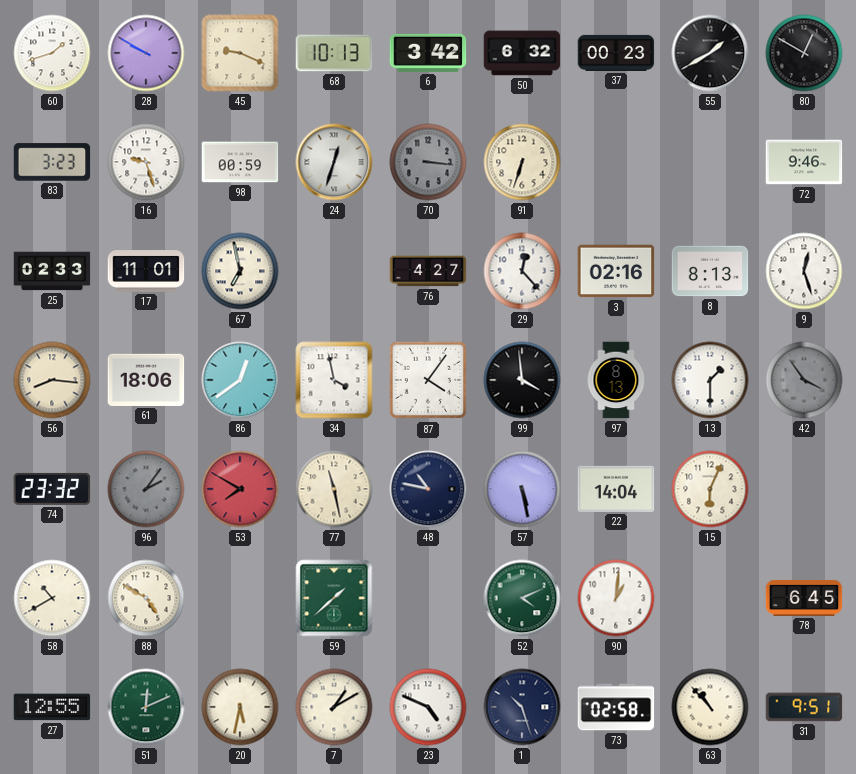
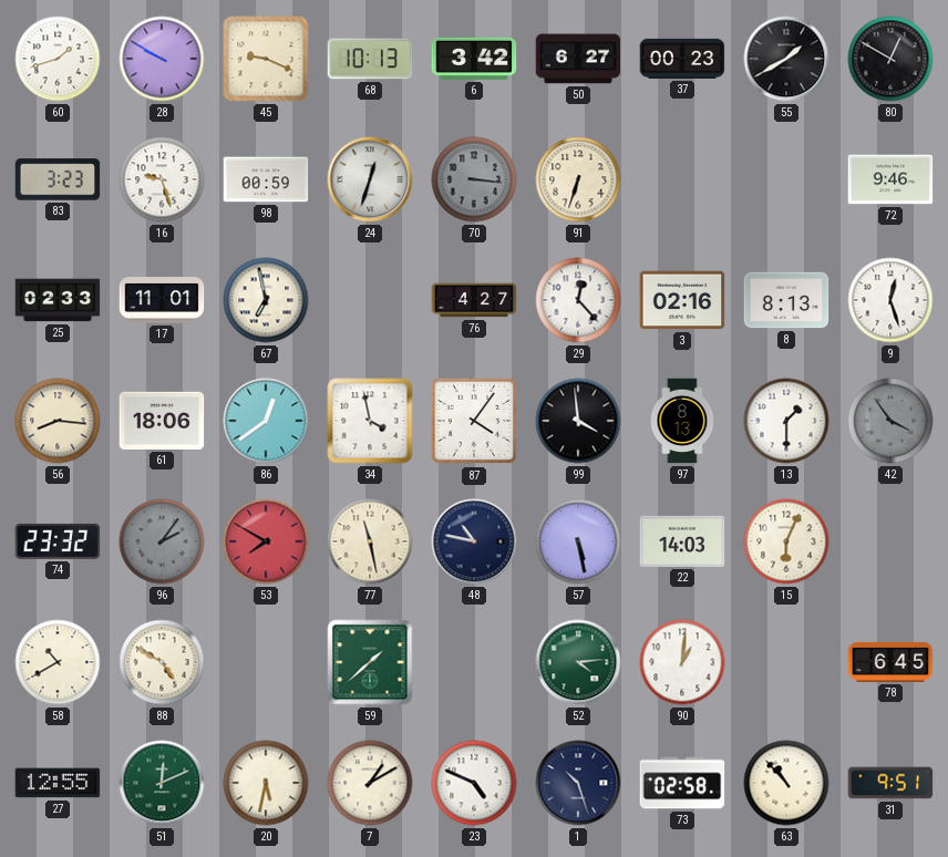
50: 6:32 -> 6:27 (578, 59)
22: 14:04 -> 14:03 (682, 541)
52: 4:11 -> 4:14 (578, 662)
